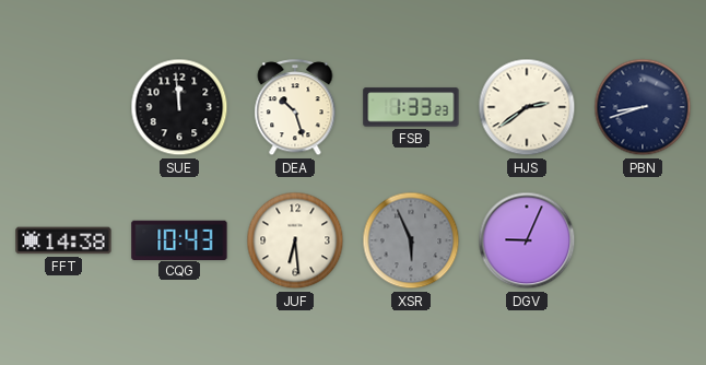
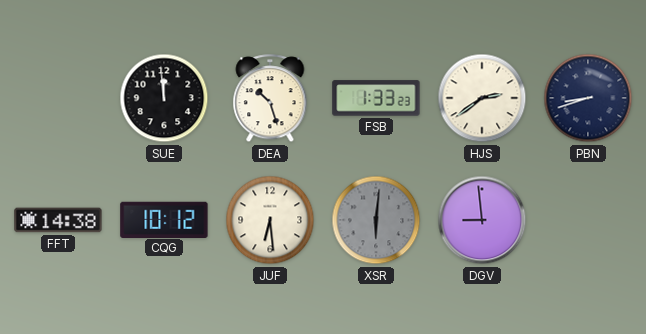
CQG: 10:43 -> 10:12 (164, 219)
XSR: 5:56 -> 6:01 (376, 220)
DGV: 9:04 -> 8:59 (482, 220)
